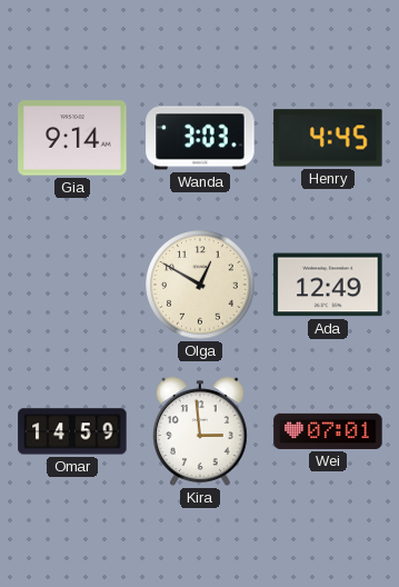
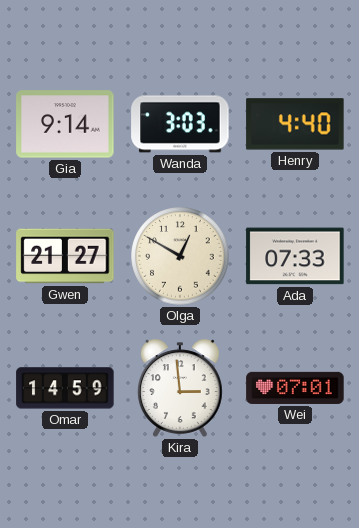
Henry: 4:45 -> 4:40 (295, 124)
Gwen: none -> 21:27 (65, 256)
Ada: 12:49 -> 07:33 (295, 256)
